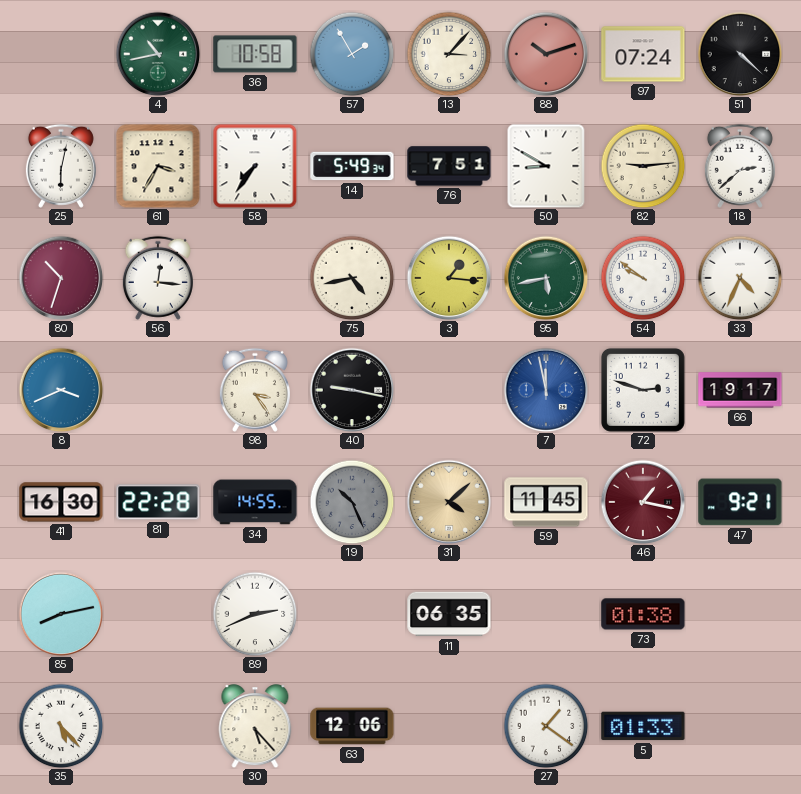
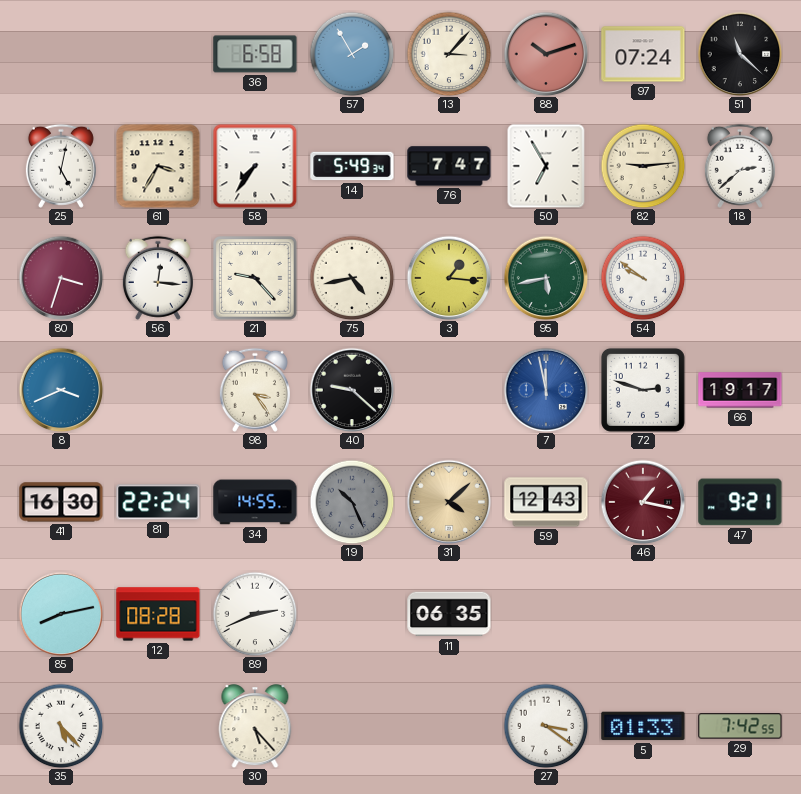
4: 10:43 -> none (158, 54)
36: 10:58 -> 6:58 (255, 54)
51: 4:22 -> 11:22 (740, 54)
25: 6:02 -> 5:02 (61, 166)
76: 7:51 -> 7:47 (449, 166)
50: 8:50 -> 6:55 (546, 166)
80: 10:33 -> 3:33 (61, 278)
21: none -> 9:23 (255, 278)
33: 4:34 -> none (740, 278)
40: 9:17 -> 9:22 (352, 390)
81: 22:28 -> 22:24 (158, 502)
59: 11:45 -> 12:43 (546, 502)
12: none -> 08:28 (158, 614)
73: 01:38 -> none (643, 614)
63: 12:06 -> none (352, 726)
27: 1:21 -> 3:21 (546, 726)
29: none -> 7:42 (740, 726)
